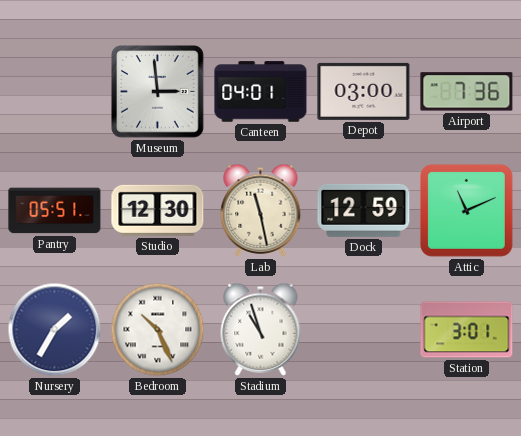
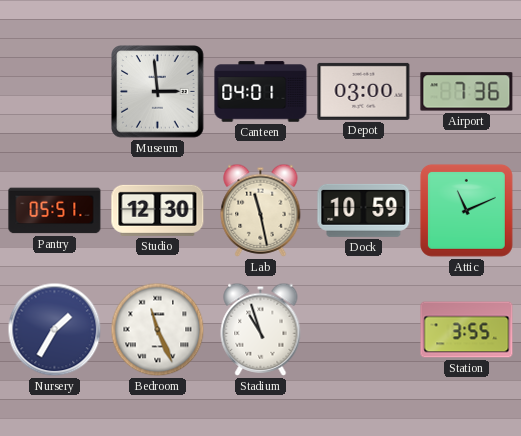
Dock: 12:59 -> 10:59 (364, 210)
Bedroom: 10:26 -> 11:26 (158, 330)
Station: 3:01 -> 3:55 (467, 330)
